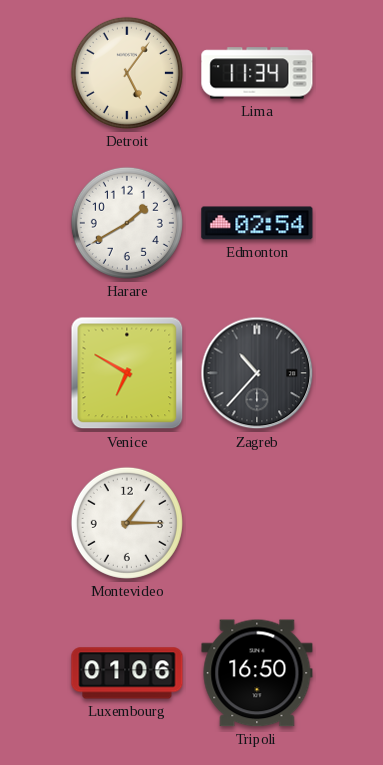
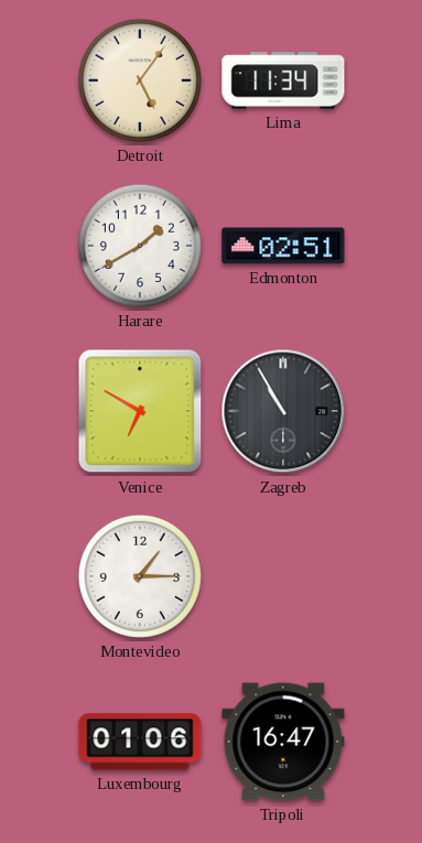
Edmonton: 02:54 -> 02:51 (283, 246)
Zagreb: 10:37 -> 10:55 (283, 411)
Tripoli: 16:50 -> 16:47 (283, 742)
